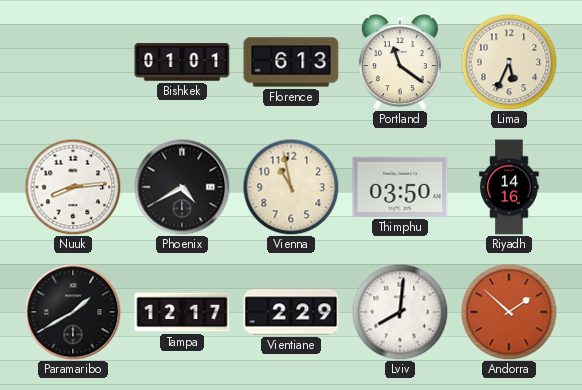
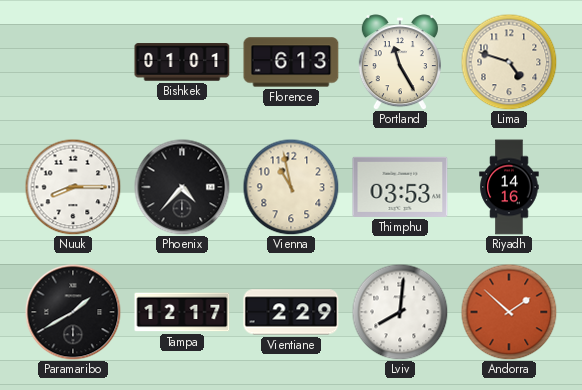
Portland: 11:21 -> 11:25 (400, 62)
Lima: 5:34 -> 4:48 (509, 62)
Nuuk: 8:14 -> 8:15 (73, 187)
Phoenix: 4:40 -> 4:37 (182, 187)
Thimphu: 03:50 -> 03:53 (400, 187)
